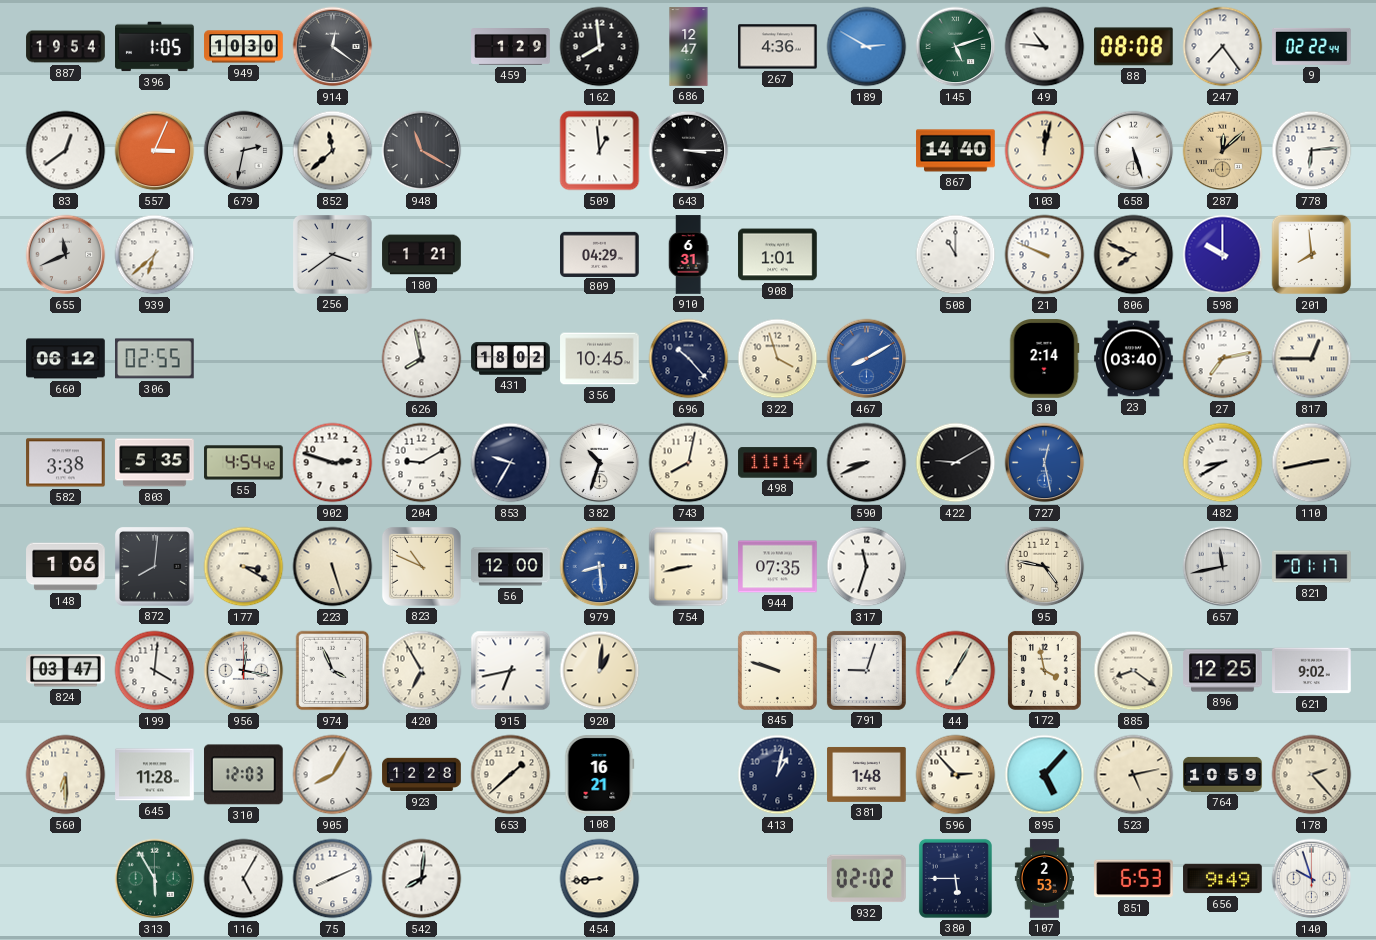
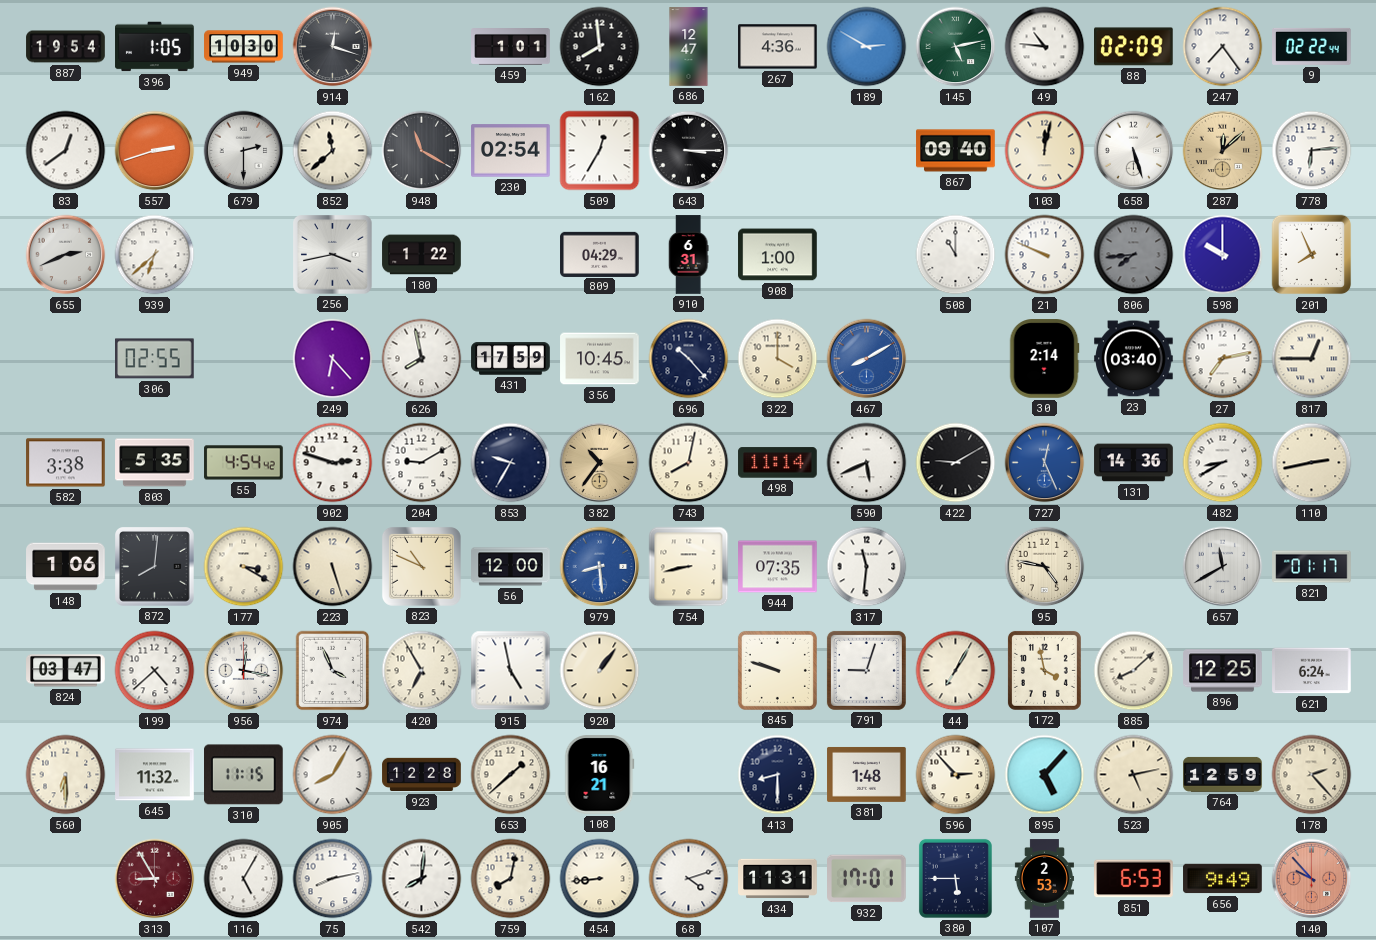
914: 12:21 -> 12:18 (333, 47)
459: 1:29 -> 1:01 (511, 47)
145: 5:12 -> 5:13 (956, 47)
88: 08:08 -> 02:09 (1134, 47)
557: 3:04 -> 2:42 (155, 151)
679: 2:32 -> 2:30 (244, 151)
230: none -> 02:54 (511, 151)
509: 12:59 -> 12:35 (600, 151)
867: 14:40 -> 09:40 (956, 151)
655: 11:41 -> 2:41 (66, 255)
256: 3:39 -> 3:43 (333, 255)
180: 1:21 -> 1:22 (422, 255)
908: 1:01 -> 1:00 (778, 255)
806: 7:49 -> 7:44 (1134, 255)
806 dial: cream -> grey (1134, 255)
201: 7:59 -> 7:56 (1312, 255)
660: 06:12 -> none (66, 359)
249: none -> 6:23 (333, 359)
431: 18:02 -> 17:59 (511, 359)
322: 3:57 -> 4:00 (778, 359)
382: 10:33 -> 10:36 (600, 463)
382 dial: white -> champagne (600, 463)
590: 8:41 -> 5:41 (867, 463)
727: 12:28 -> 12:26 (1045, 463)
131: none -> 14:36 (1134, 463)
317: 11:33 -> 11:31 (867, 567)
657: 11:43 -> 11:40 (1223, 567)
199: 4:01 -> 4:38 (155, 671)
915: 6:43 -> 4:58 (511, 671)
920: 1:01 -> 1:06 (600, 671)
885: 8:21 -> 8:08 (1134, 671)
621: 9:02 -> 6:24 (1312, 671)
645: 11:28 -> 11:32 (155, 775)
310: 12:03 -> 11:15 (244, 775)
413: 1:02 -> 8:30 (778, 775)
764: 10:59 -> 12:59 (1223, 774)
313: 5:55 -> 8:55 (155, 879)
313 dial: green -> burgundy (155, 879)
75: 8:11 -> 8:13 (333, 879)
759: none -> 8:02 (511, 879)
68: none -> 4:12 (689, 879)
434: none -> 11:31 (778, 879)
932: 02:02 -> 17:01 (867, 879)
140: 9:57 -> 9:53 (1312, 879)
140 dial: white -> salmon (1312, 879)
